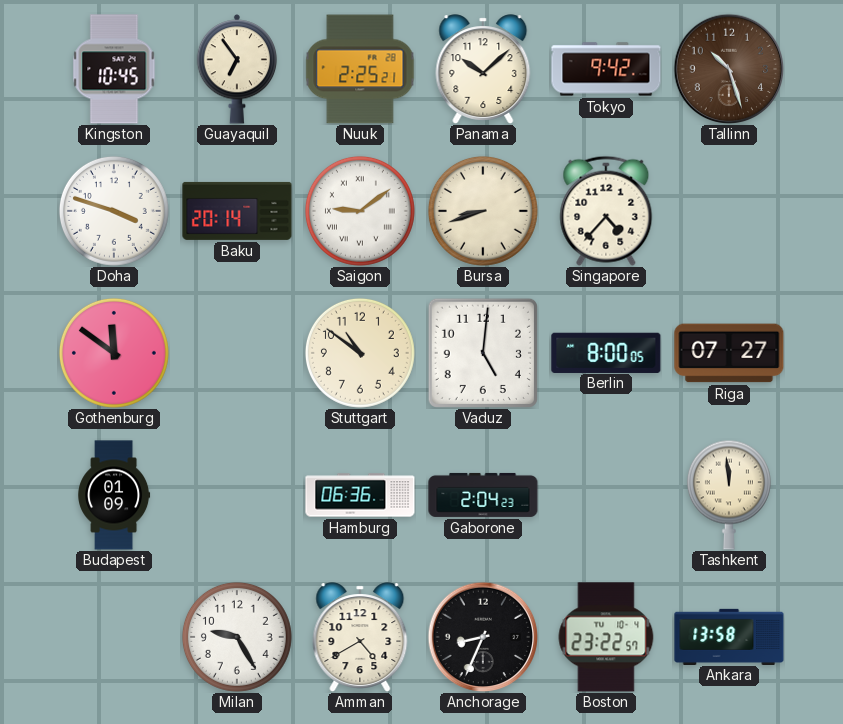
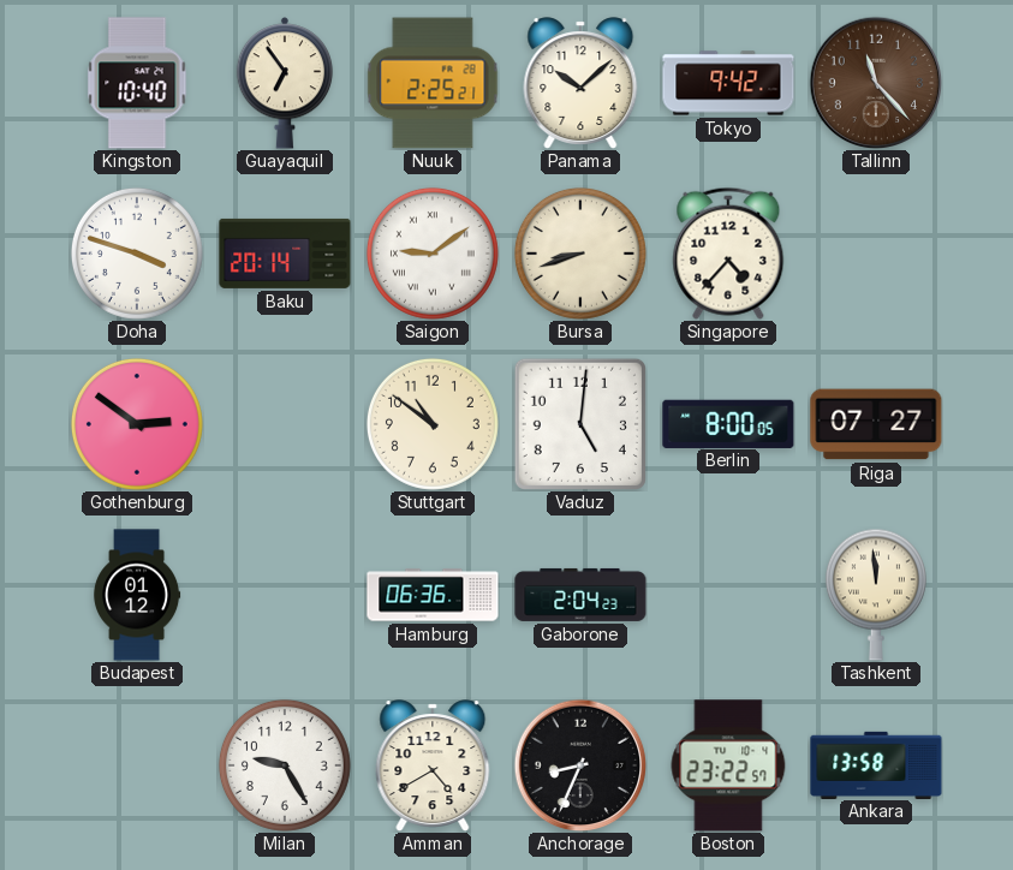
Kingston: 10:45 -> 10:40 (137, 83)
Tallinn: 10:27 -> 11:23 (876, 83)
Gothenburg: 11:51 -> 2:51 (137, 424)
Budapest: 01:09 -> 01:12 (137, 595)
